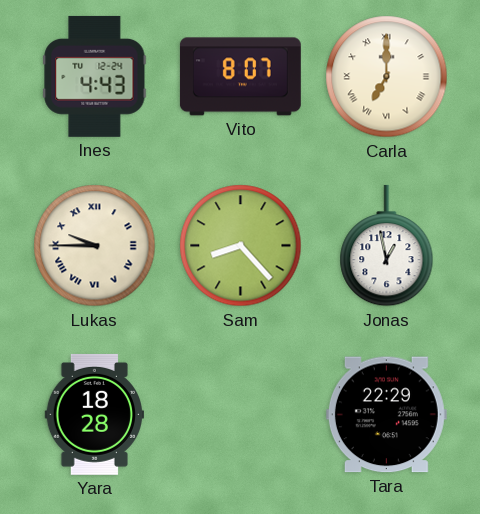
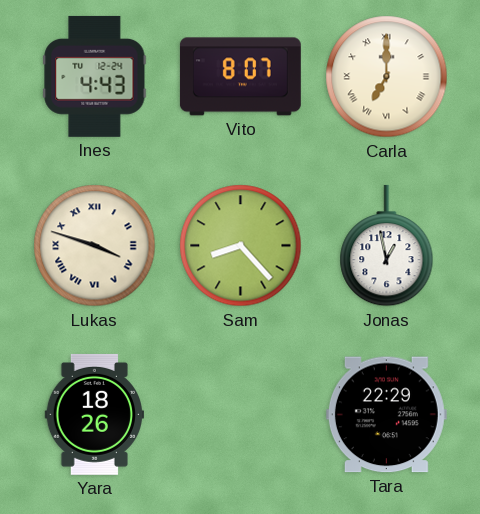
Lukas: 9:45 -> 3:48 (95, 246)
Yara: 18:28 -> 18:26 (94, 414)
